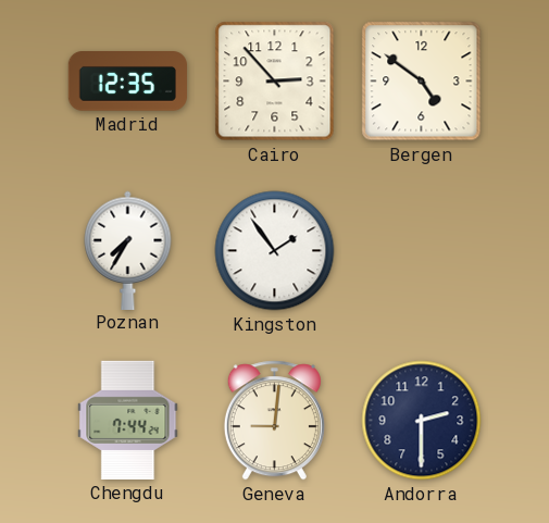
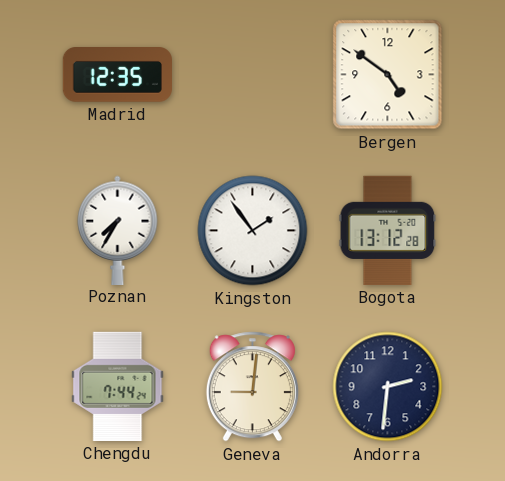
Cairo: 2:53 -> none (275, 82)
Bogota: none -> 13:12 (388, 230)
Andorra: 2:30 -> 2:31 (388, 387)
